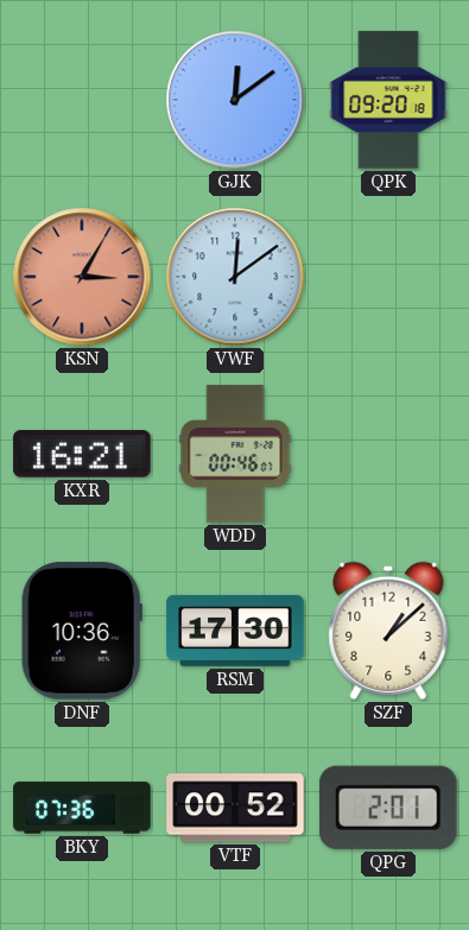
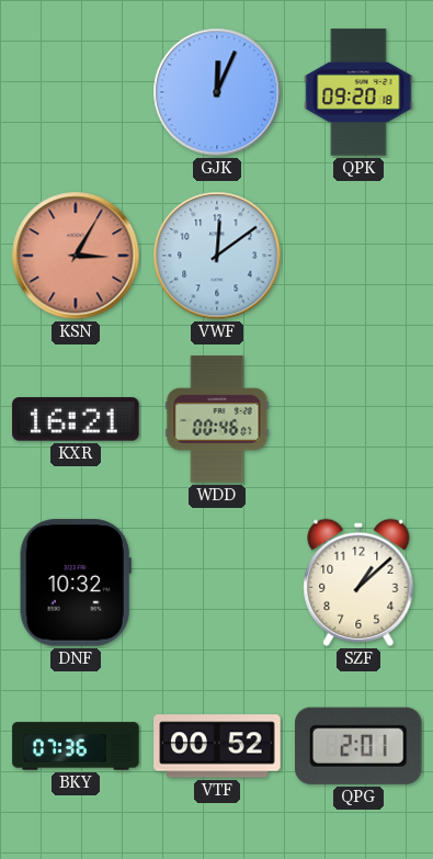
GJK: 12:09 -> 12:04 (217, 92)
DNF: 10:36 -> 10:32 (76, 583)
RSM: 17:30 -> none (235, 631)
